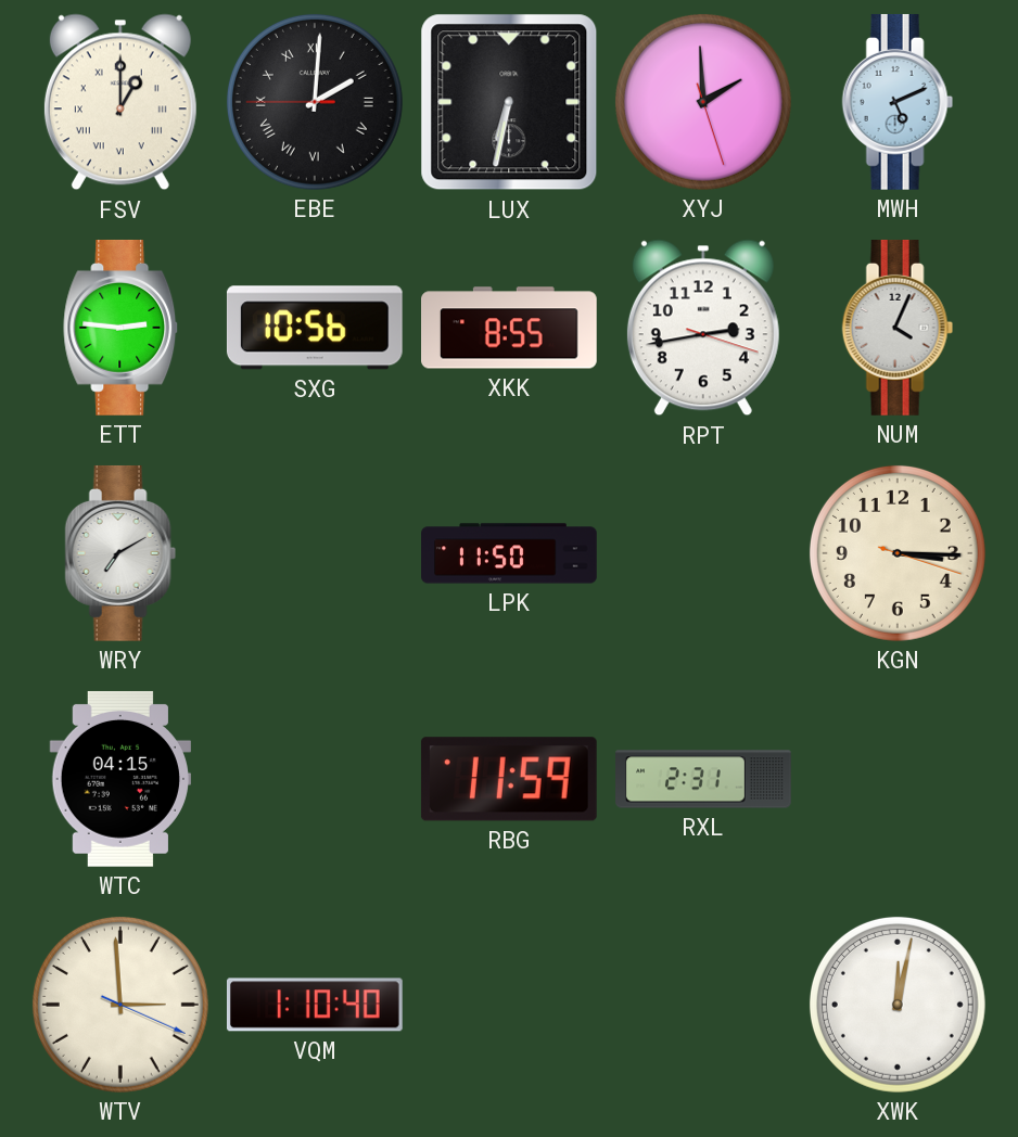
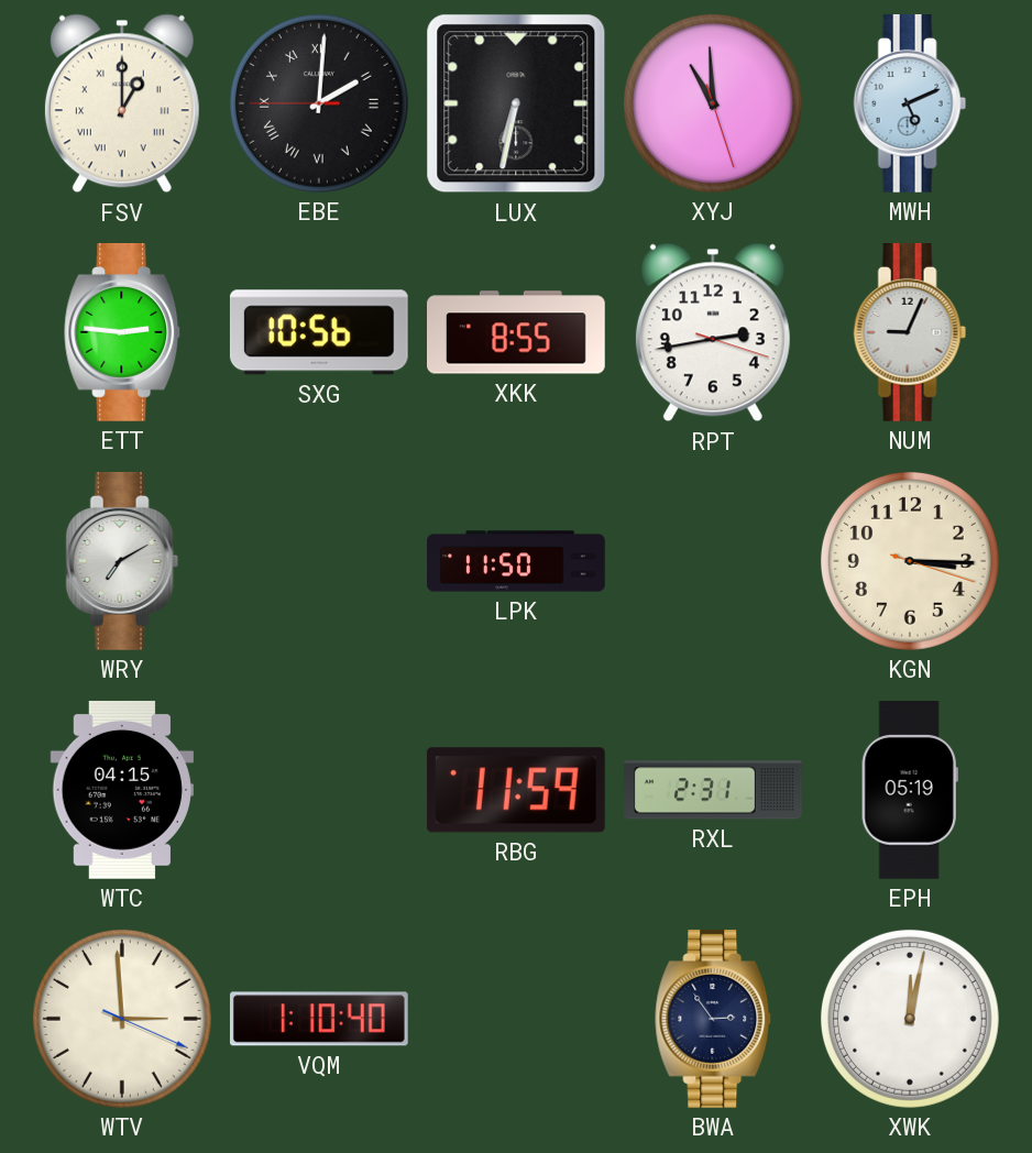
XYJ: 1:59 -> 10:59 (713, 103)
NUM: 4:04 -> 9:04 (910, 332)
EPH: none -> 05:19 (910, 791)
BWA: none -> 2:54 (714, 1019)
